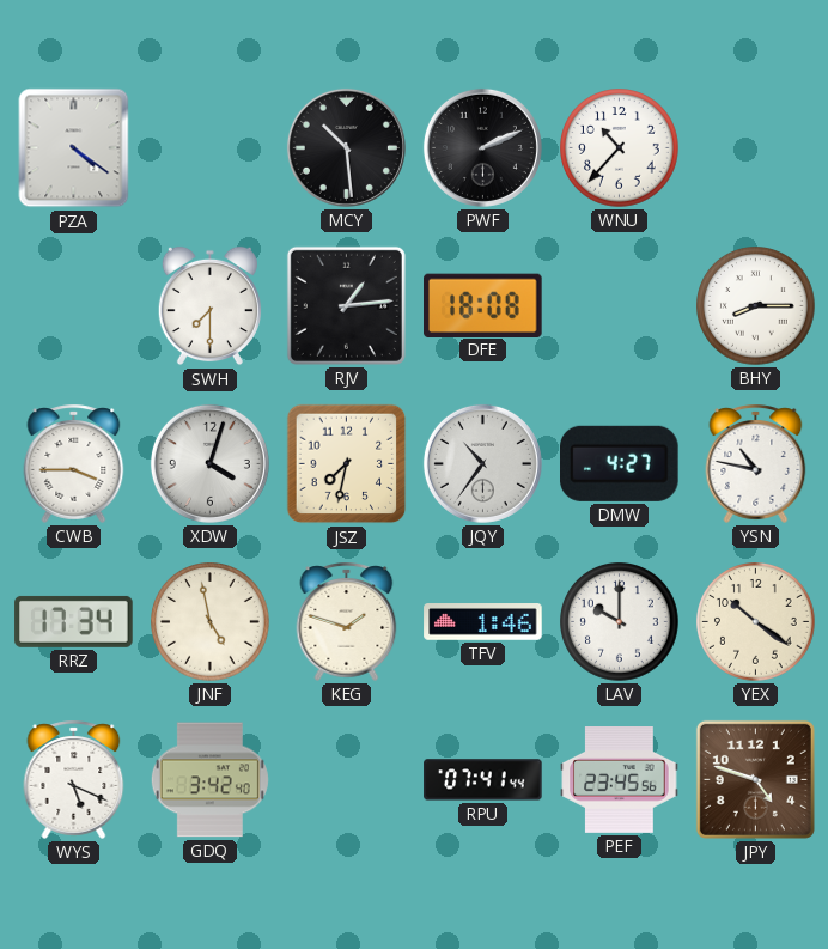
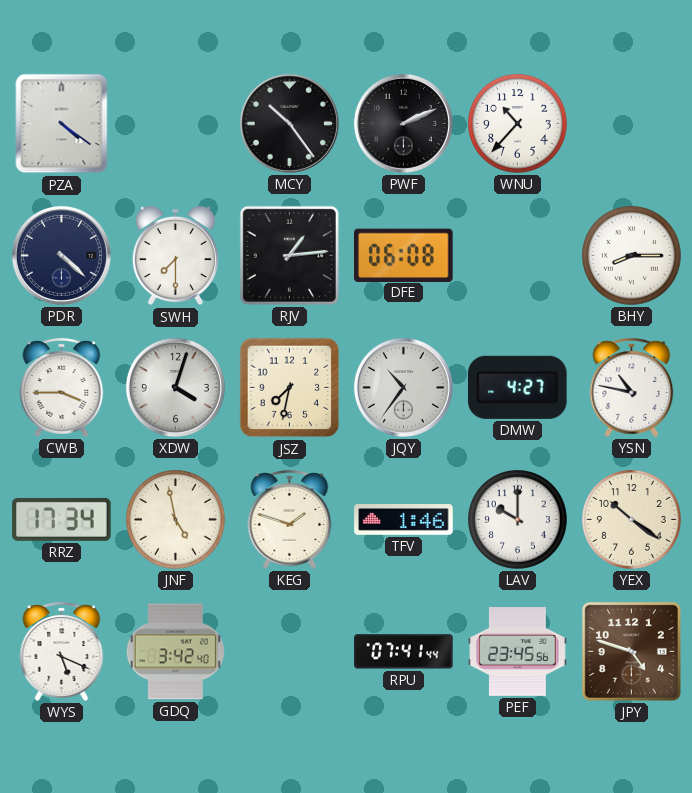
MCY: 10:29 -> 10:24 (289, 123)
PDR: none -> 4:22 (61, 255)
DFE: 18:08 -> 06:08 (404, 255)
